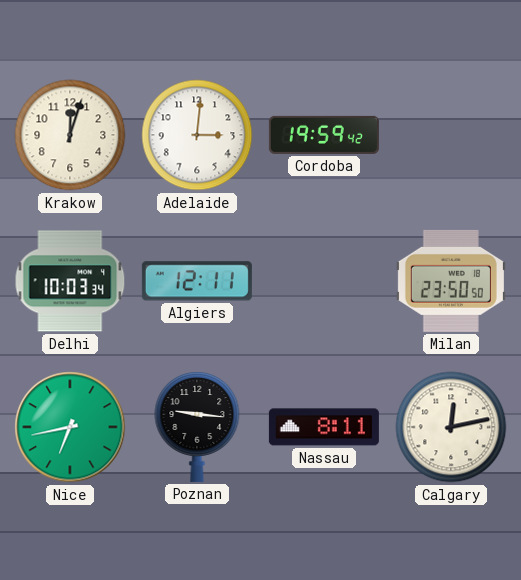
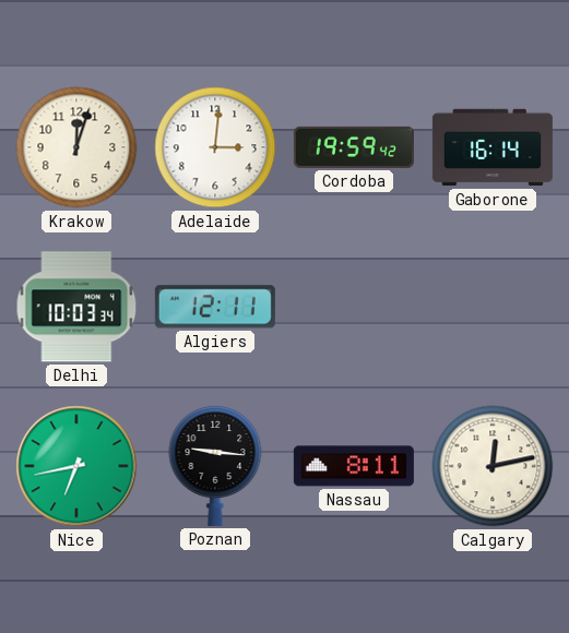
Gaborone: none -> 16:14 (493, 147)
Milan: 23:50 -> none (451, 281)
